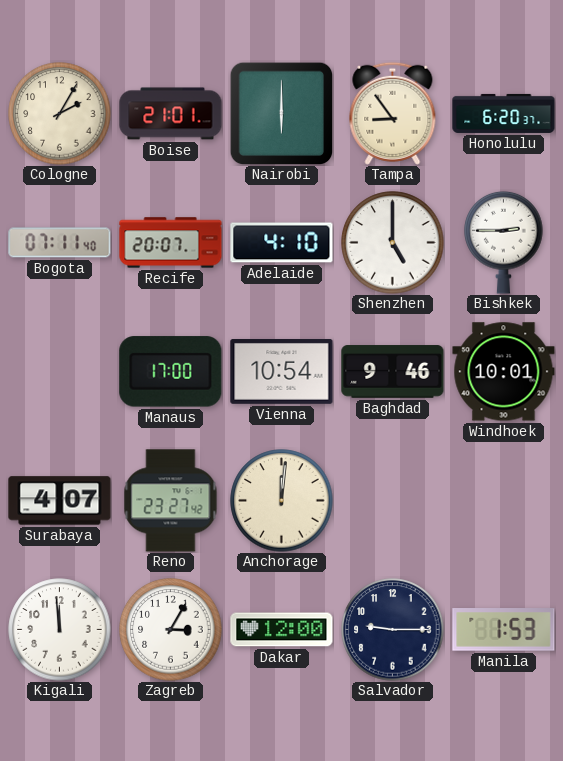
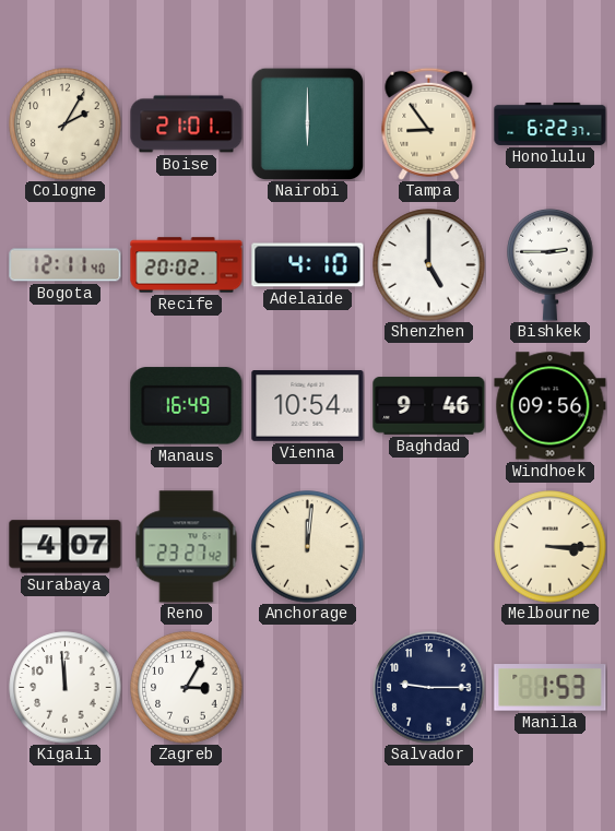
Honolulu: 6:20 -> 6:22 (551, 123)
Bogota: 07:11 -> 12:11 (66, 265)
Recife: 20:07 -> 20:02 (187, 265)
Manaus: 17:00 -> 16:49 (187, 406)
Windhoek: 10:01 -> 09:56 (551, 406)
Melbourne: none -> 3:15 (551, 547)
Dakar: 12:00 -> none (282, 630)
